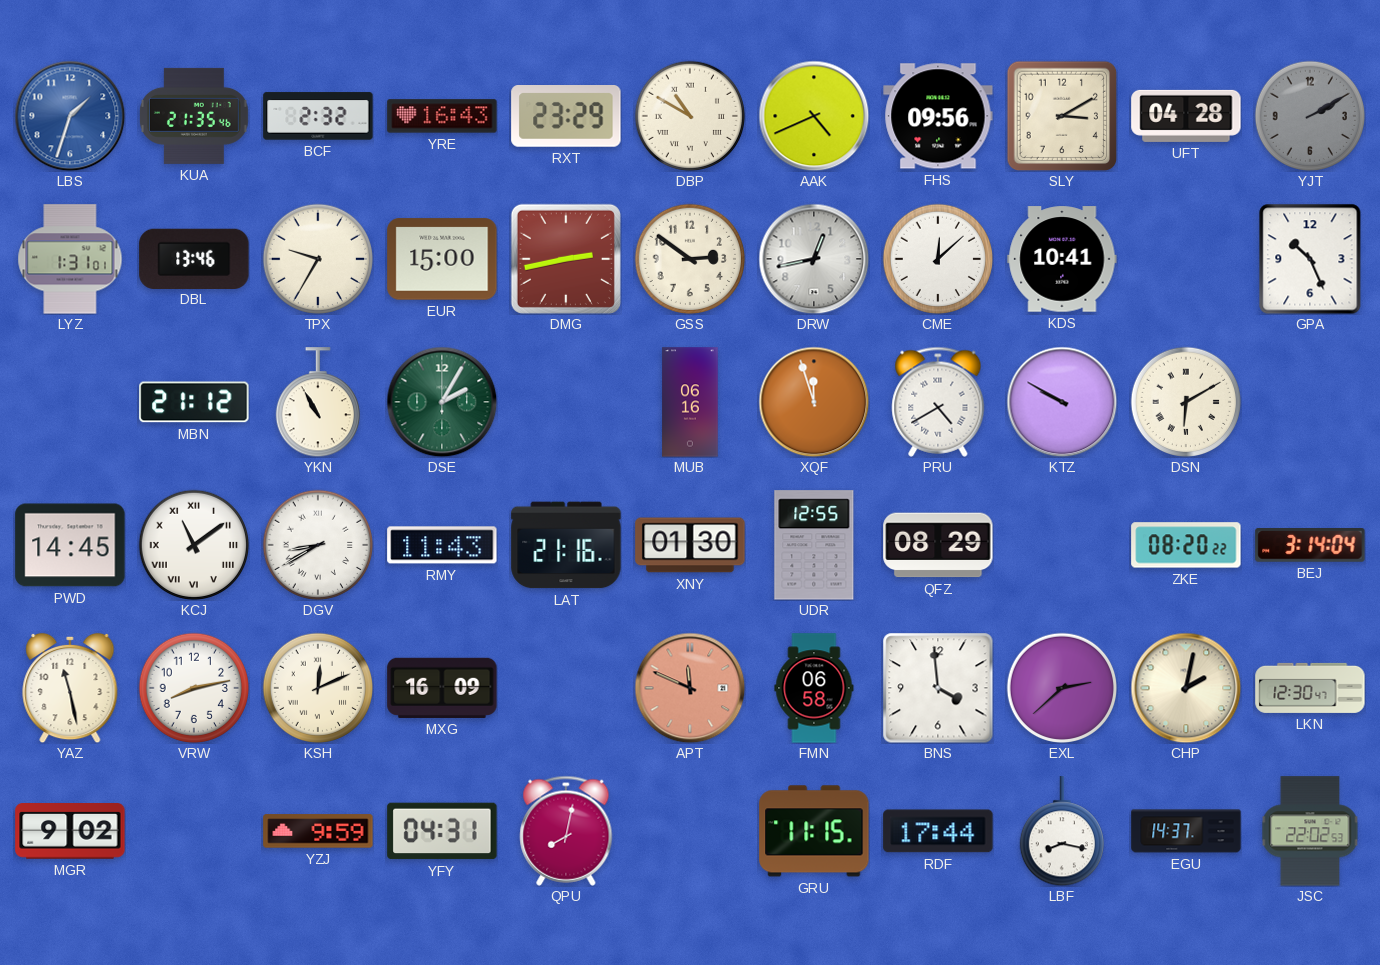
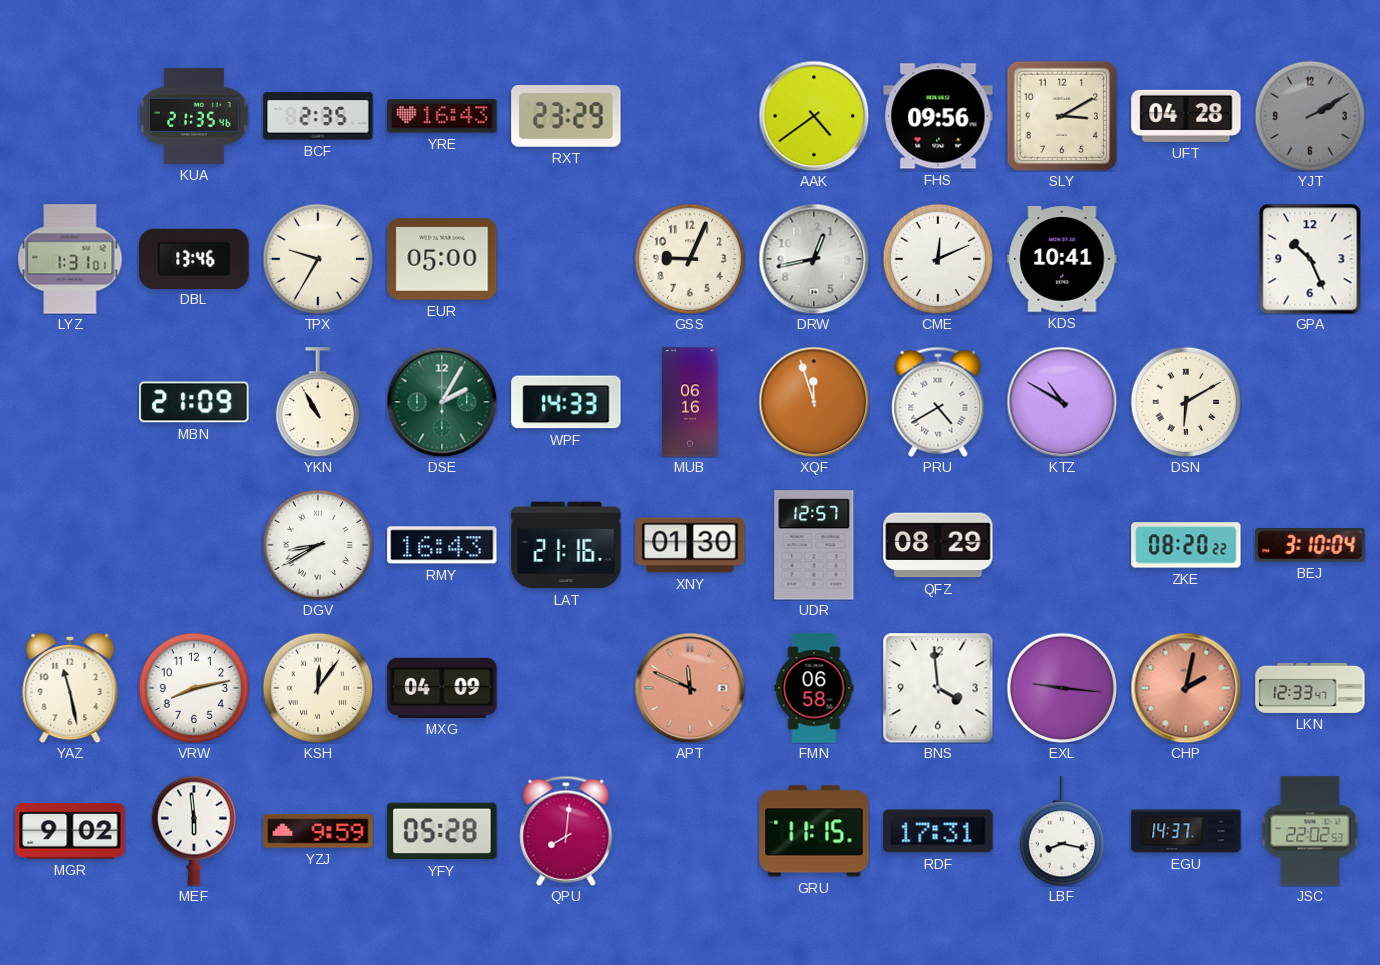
LBS: 1:33 -> none (70, 116)
BCF: 2:32 -> 2:35 (318, 116)
DBP: 10:50 -> none (690, 116)
AAK: 4:41 -> 4:39 (814, 116)
EUR: 15:00 -> 05:00 (442, 259)
DMG: 2:43 -> none (566, 259)
GSS: 2:51 -> 9:04 (690, 259)
CME: 12:08 -> 12:11 (938, 259)
MBN: 21:12 -> 21:09 (194, 402)
WPF: none -> 14:33 (566, 402)
KTZ: 9:50 -> 10:50 (1062, 402)
PWD: 14:45 -> none (70, 545)
KCJ: 11:09 -> none (194, 545)
RMY: 11:43 -> 16:43 (442, 545)
UDR: 12:55 -> 12:57 (814, 545)
BEJ: 3:14 -> 3:10 (1310, 546)
KSH: 12:11 -> 12:06 (318, 688)
MXG: 16:09 -> 04:09 (442, 688)
EXL: 2:38 -> 9:16 (1062, 688)
CHP dial: cream -> salmon (1186, 688)
LKN: 12:30 -> 12:33 (1310, 688)
MEF: none -> 5:59 (193, 831)
YFY: 04:31 -> 05:28 (442, 831)
QPU: 8:02 -> 8:01 (566, 831)
RDF: 17:44 -> 17:31 (938, 831)
